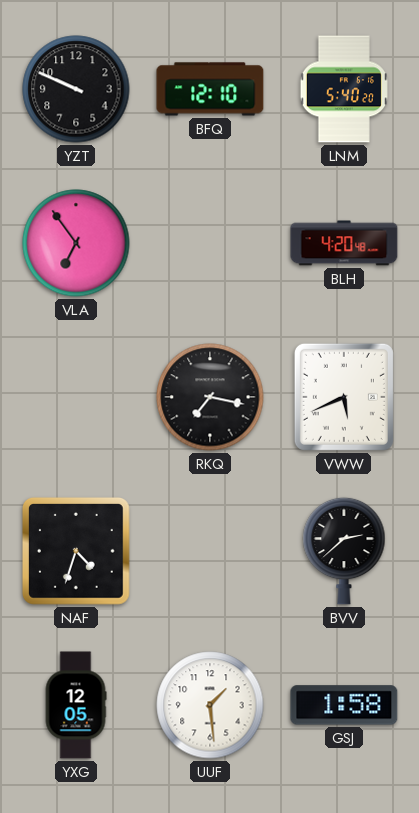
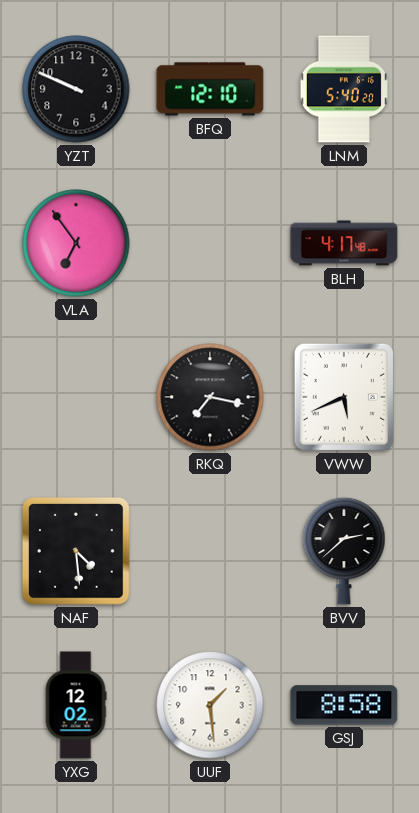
BLH: 4:20 -> 4:17 (344, 243)
NAF: 4:33 -> 4:29 (76, 551)
YXG: 12:05 -> 12:02 (76, 705)
GSJ: 1:58 -> 8:58 (344, 705)
